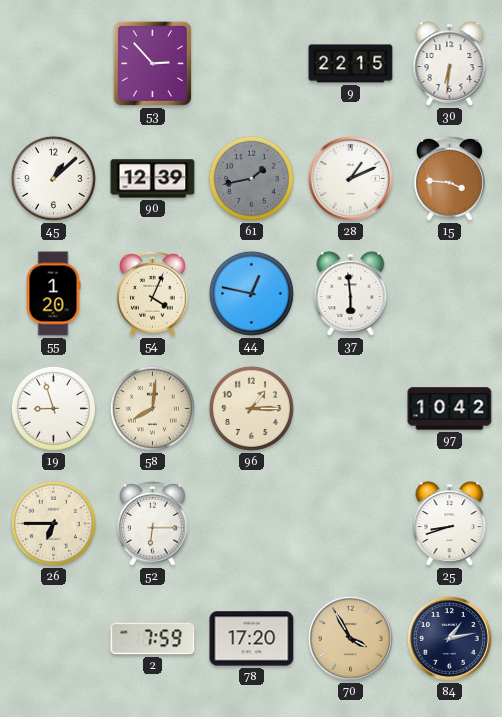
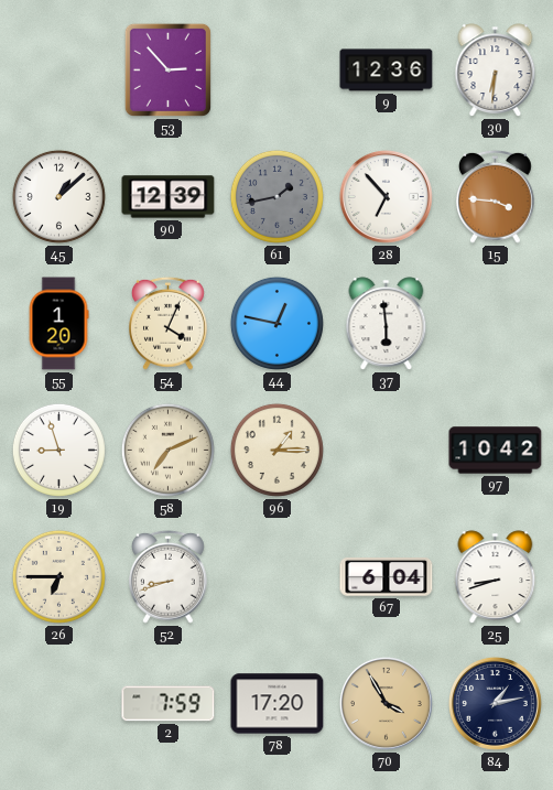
9: 22:15 -> 12:36 (387, 71)
28: 1:11 -> 6:53 (386, 196)
58: 8:01 -> 7:11 (167, 450)
52: 6:15 -> 8:42 (169, 576)
67: none -> 6:04 (387, 577)
